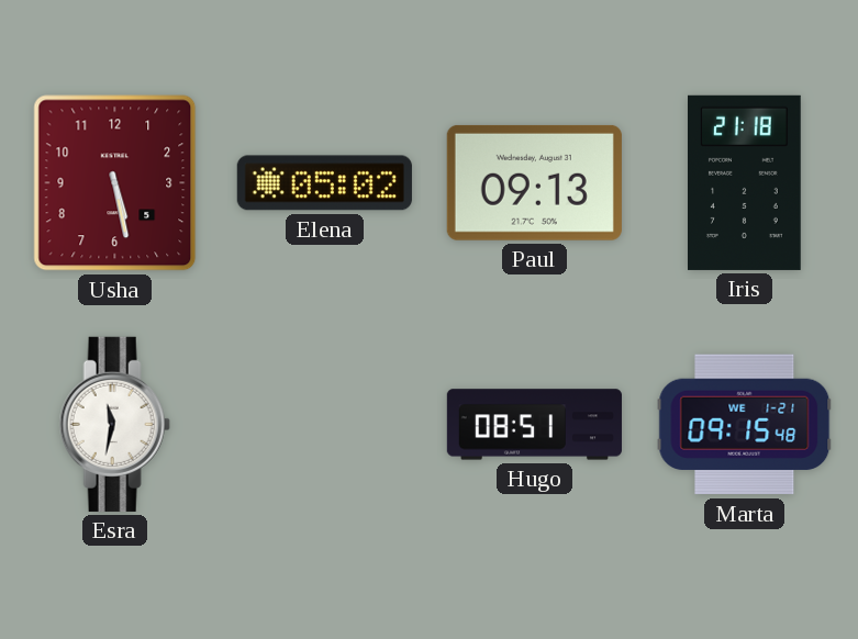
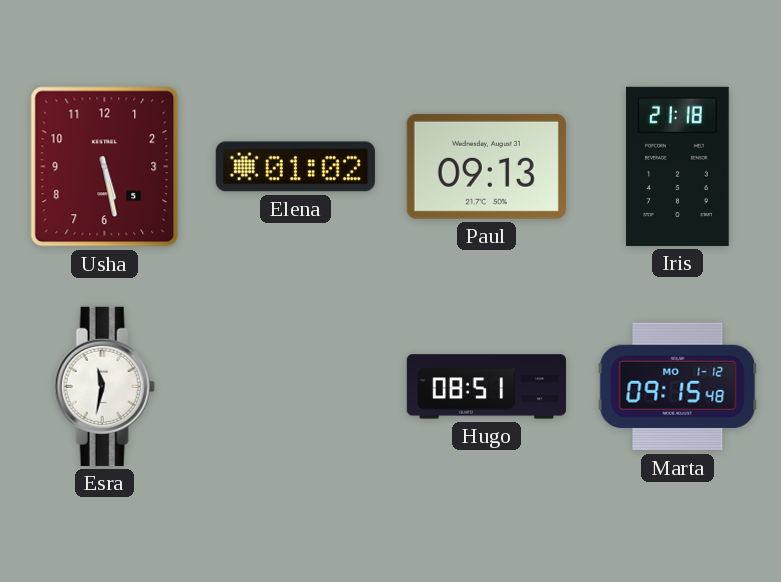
Elena: 05:02 -> 01:02 (295, 167)
Marta date: WE 1-21 -> MO 1-12 (678, 387)
